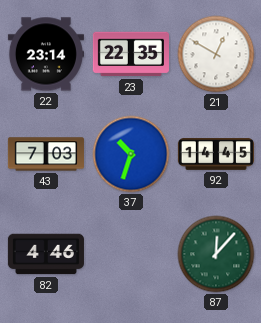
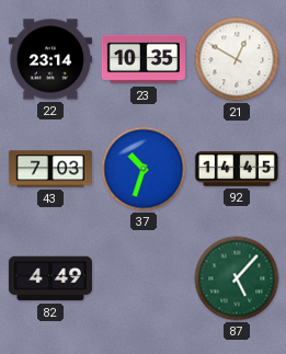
23: 22:35 -> 10:35 (144, 59)
82: 4:46 -> 4:49 (50, 278)
87: 12:07 -> 5:07 (237, 278)
